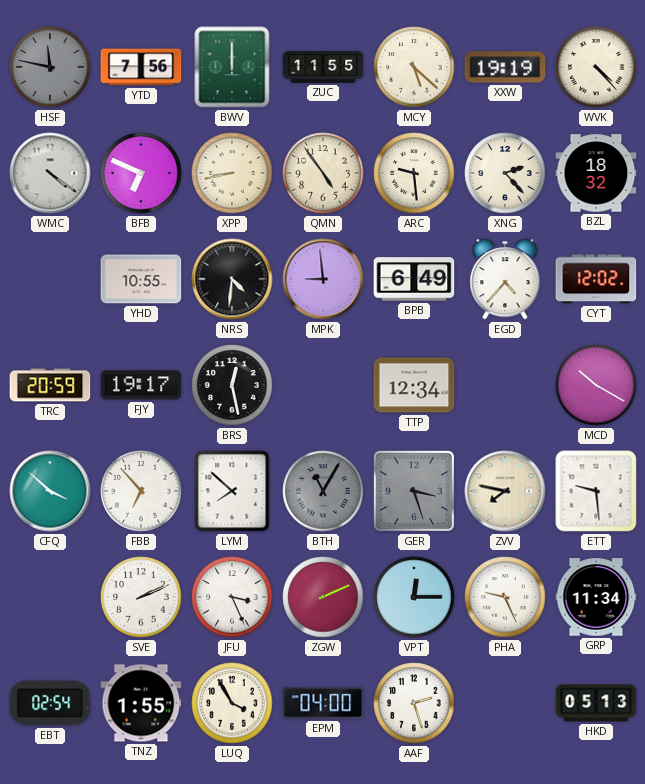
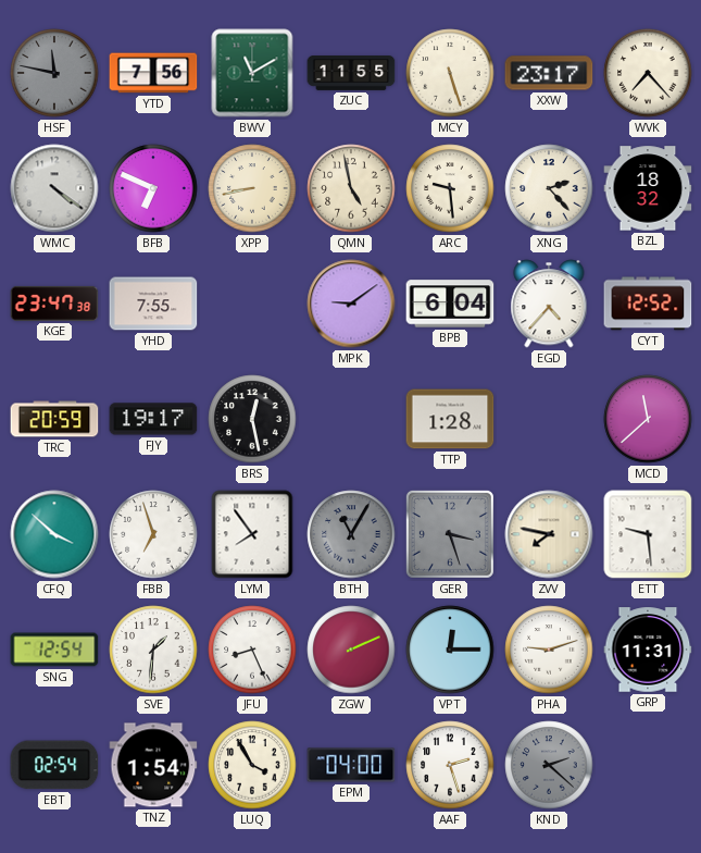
BWV: 12:00 -> 11:10 (252, 73)
MCY: 5:22 -> 5:27 (450, 73)
XXW: 19:19 -> 23:17 (549, 73)
WVK: 4:23 -> 7:23 (648, 73)
QMN: 4:54 -> 4:58 (351, 188)
KGE: none -> 23:47 (54, 304)
YHD: 10:55 -> 7:55 (153, 304)
NRS: 4:31 -> none (232, 279)
MPK: 8:59 -> 9:09 (351, 304)
BPB: 6:49 -> 6:04 (450, 304)
CYT: 12:02 -> 12:52 (648, 304)
TTP: 12:34 -> 1:28 (450, 419)
MCD: 10:20 -> 11:38 (648, 419)
FBB: 6:53 -> 6:57 (153, 534)
LYM: 7:52 -> 7:54 (252, 534)
SNG: none -> 12:54 (54, 650)
SVE: 2:11 -> 1:31 (153, 650)
JFU: 3:26 -> 8:26 (252, 650)
PHA: 9:26 -> 9:12 (549, 650)
GRP: 11:34 -> 11:31 (648, 650)
TNZ: 1:55 -> 1:54 (153, 765)
KND: none -> 2:22 (549, 765)
HKD: 05:13 -> none (596, 703)
